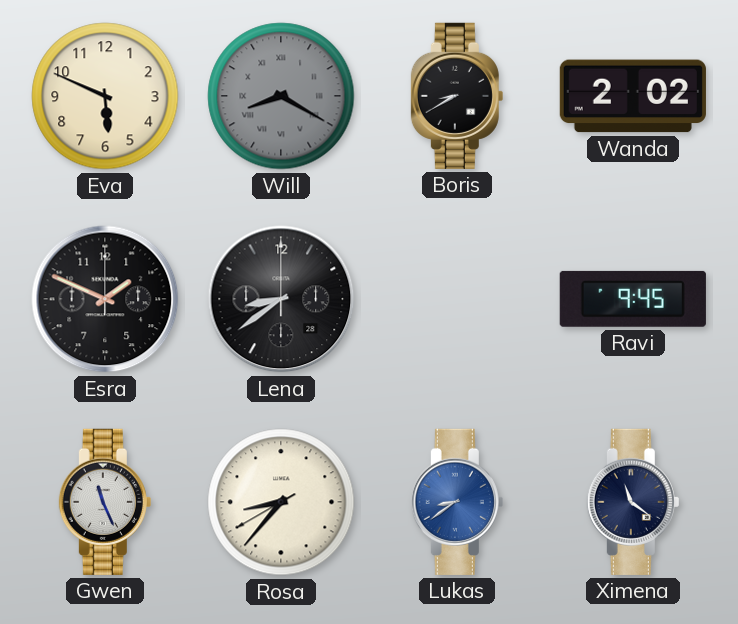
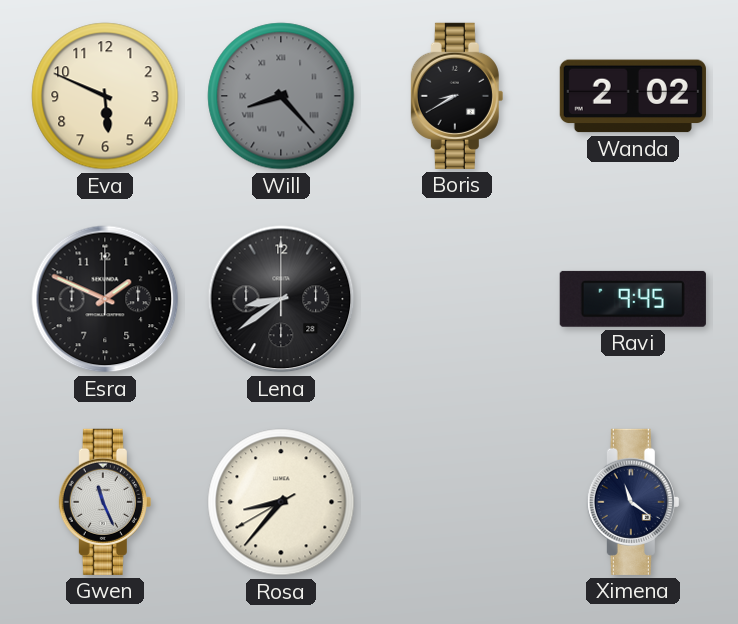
Will: 8:20 -> 8:23 (281, 96)
Lukas: 8:39 -> none (457, 502)
